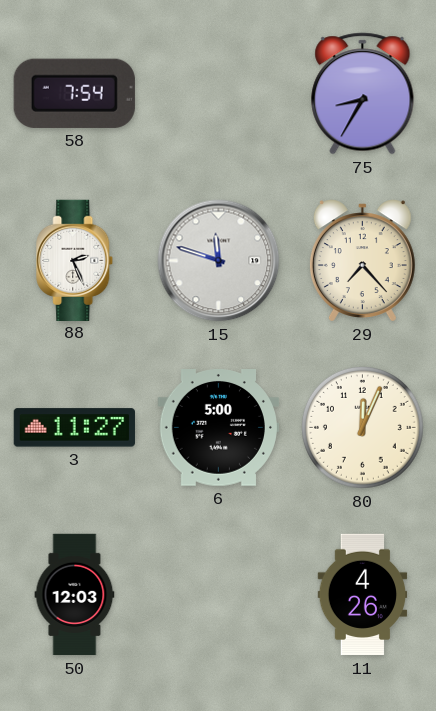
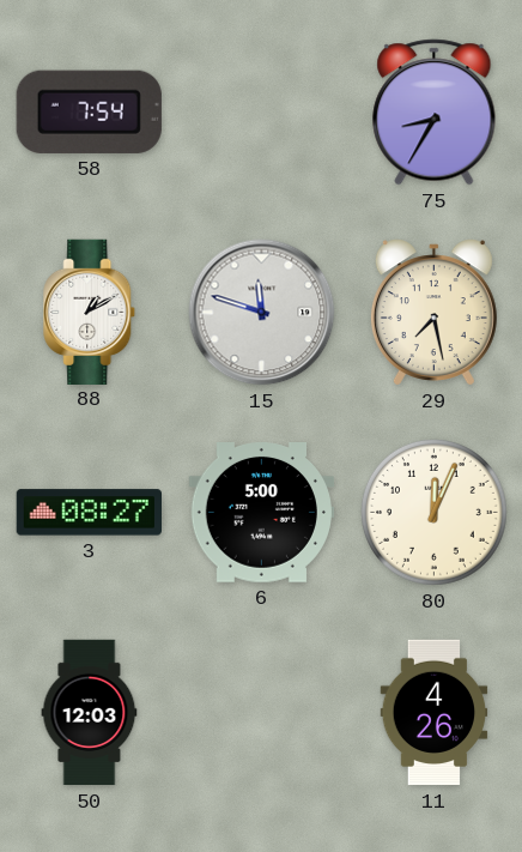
88: 2:26 -> 1:10 (90, 312)
29: 7:23 -> 7:28 (433, 313)
3: 11:27 -> 08:27 (89, 513)
